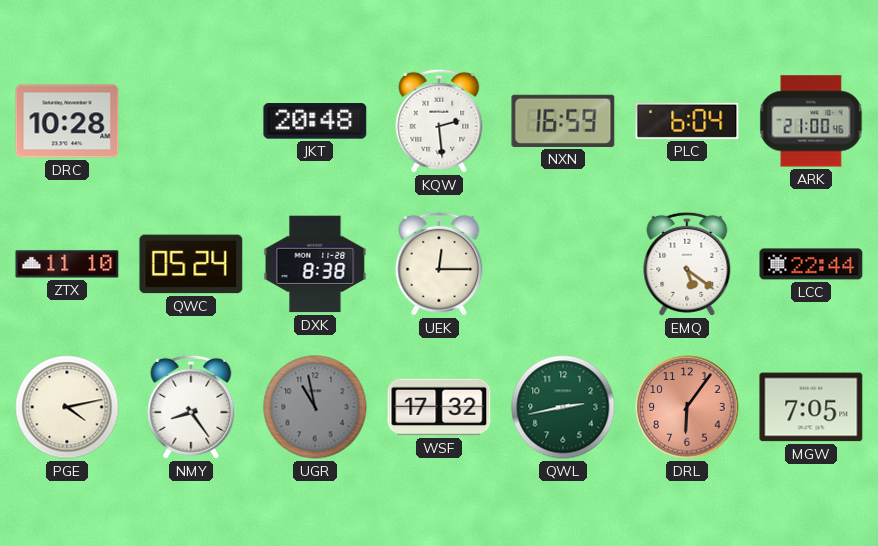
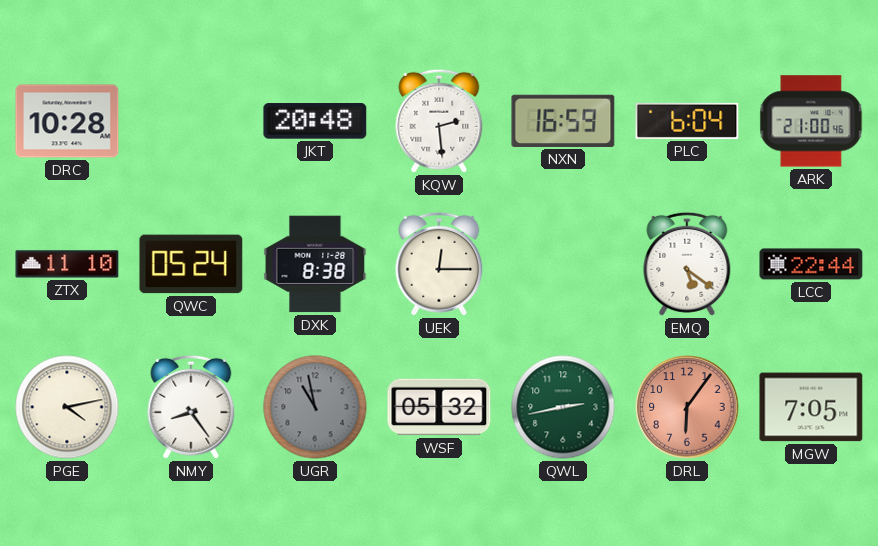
WSF: 17:32 -> 05:32 (439, 407)
